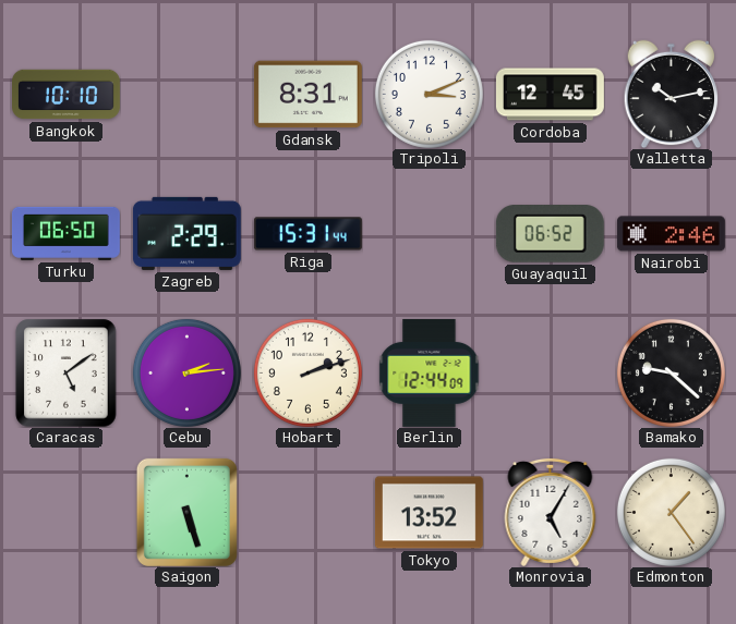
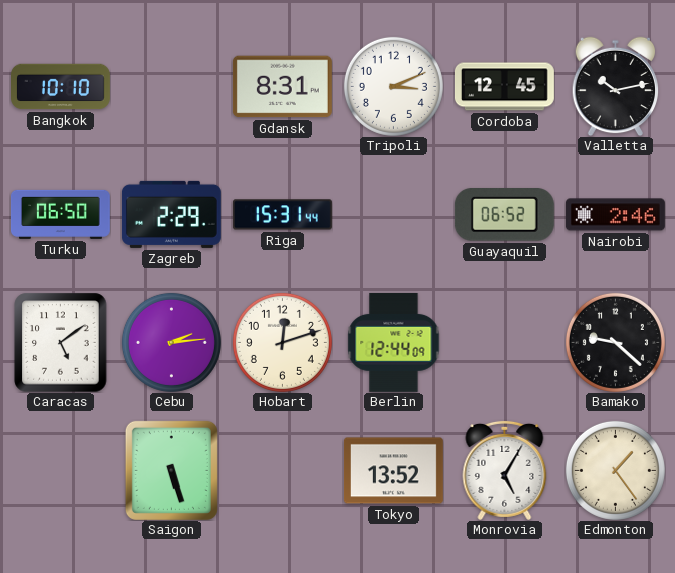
Hobart: 2:12 -> 12:12 (282, 342)
